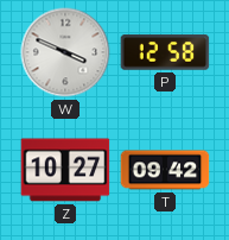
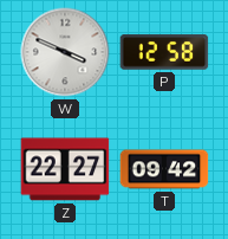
Z: 10:27 -> 22:27 (65, 169)
